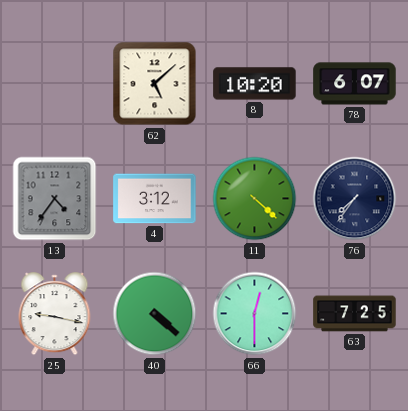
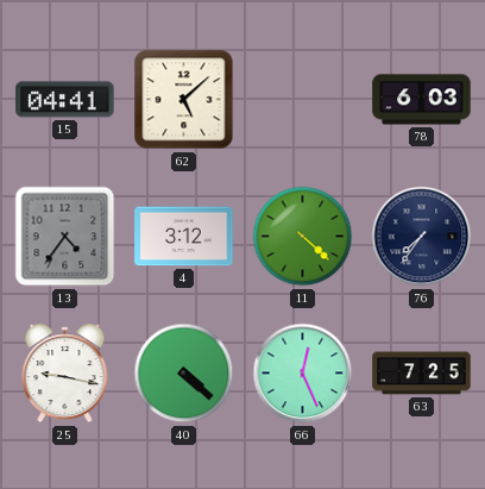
15: none -> 04:41 (65, 100)
8: 10:20 -> none (255, 84)
78: 6:07 -> 6:03 (422, 100)
66: 12:30 -> 12:26 (303, 374)
